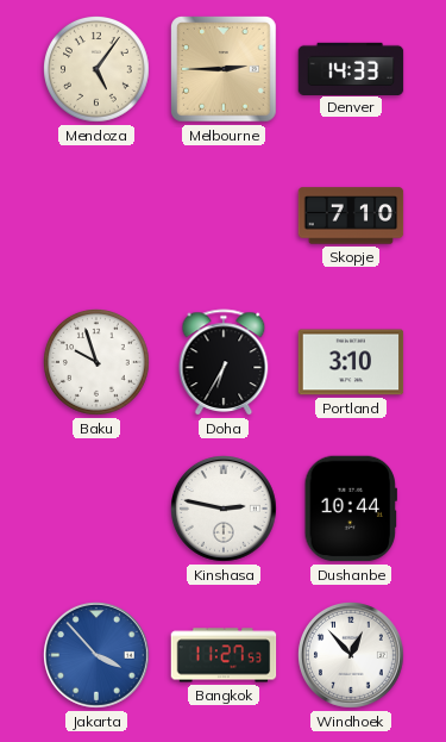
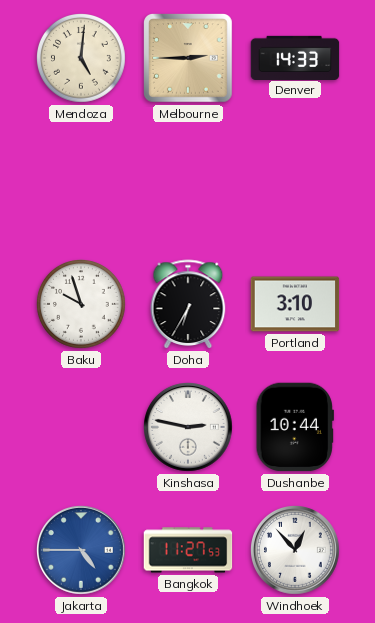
Mendoza: 5:06 -> 5:01 (82, 59)
Skopje: 7:10 -> none (351, 216)
Jakarta: 3:53 -> 4:45 (82, 551)
